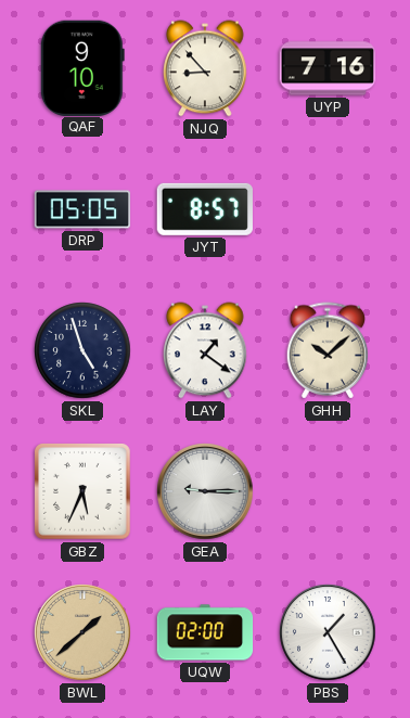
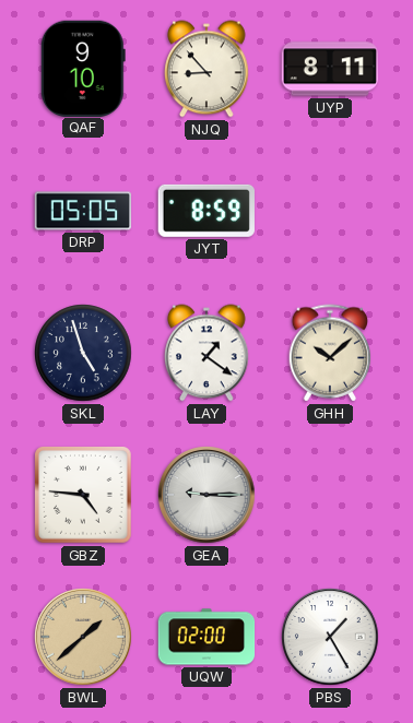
UYP: 7:16 -> 8:11 (330, 69)
JYT: 8:57 -> 8:59 (206, 211)
GBZ: 5:34 -> 4:46 (84, 496)
